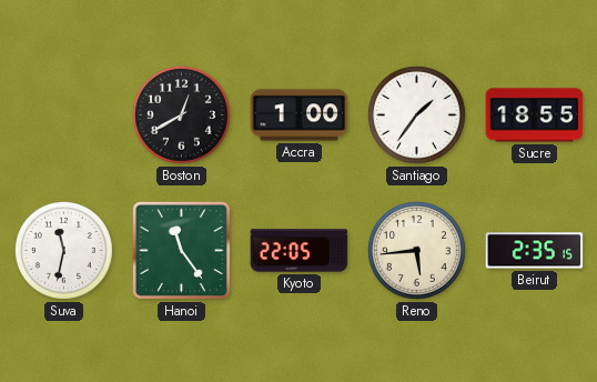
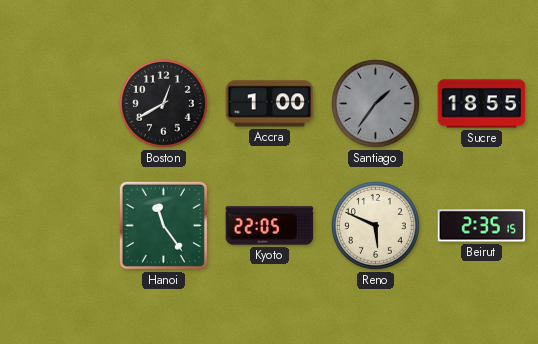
Santiago dial: white -> grey (376, 104)
Suva: 11:32 -> none (64, 251)
Reno: 5:44 -> 5:49 (376, 226)
